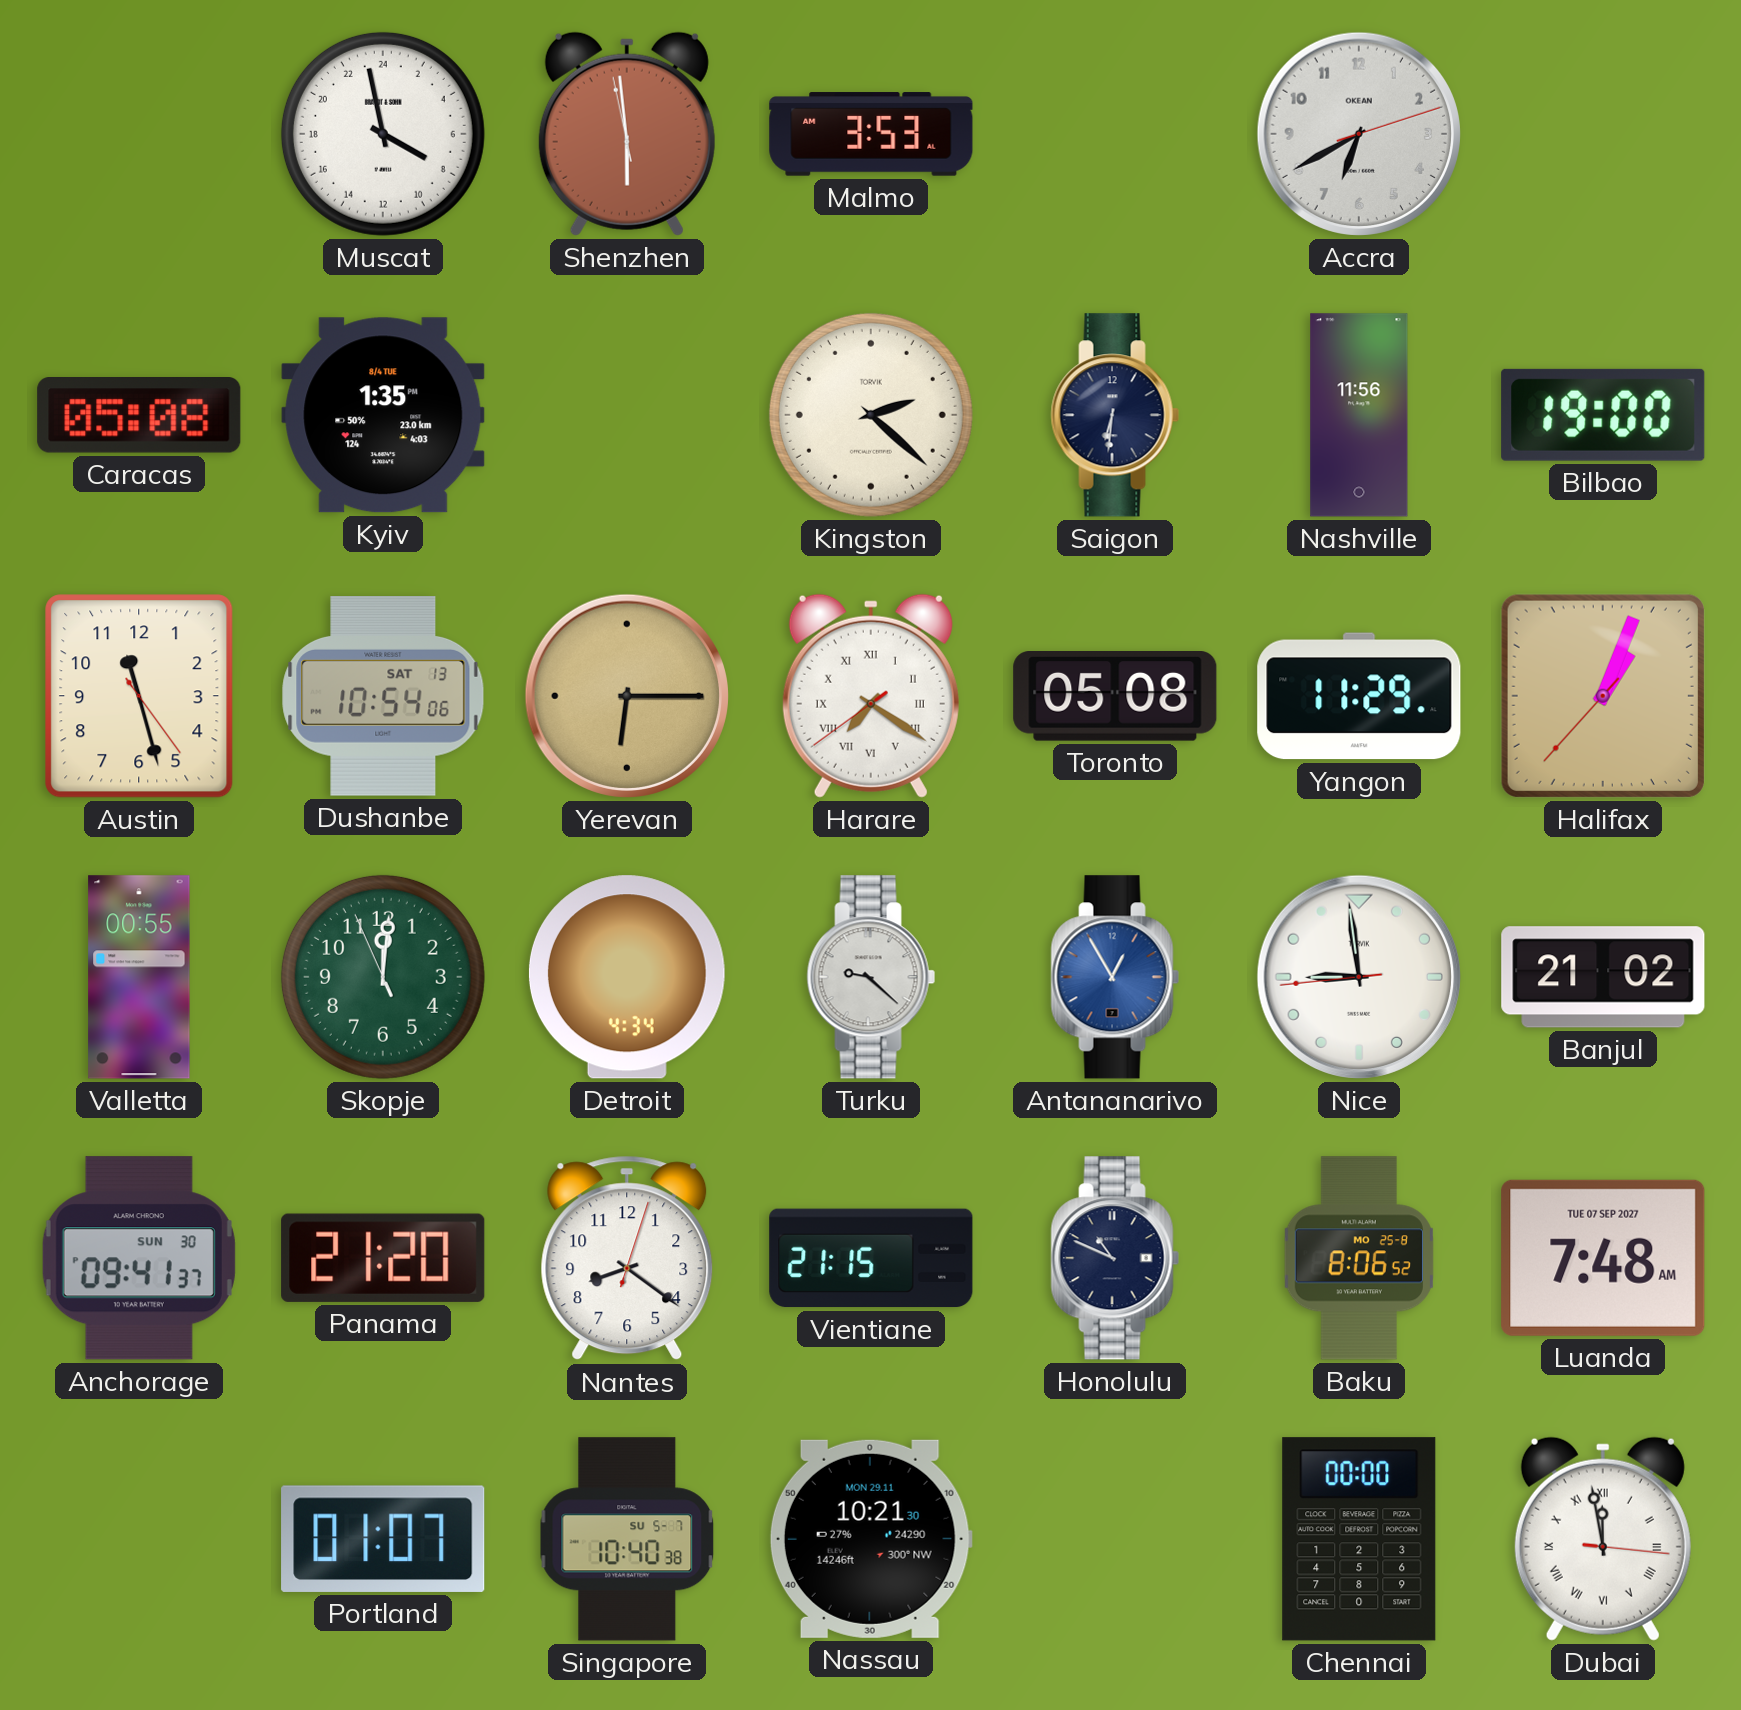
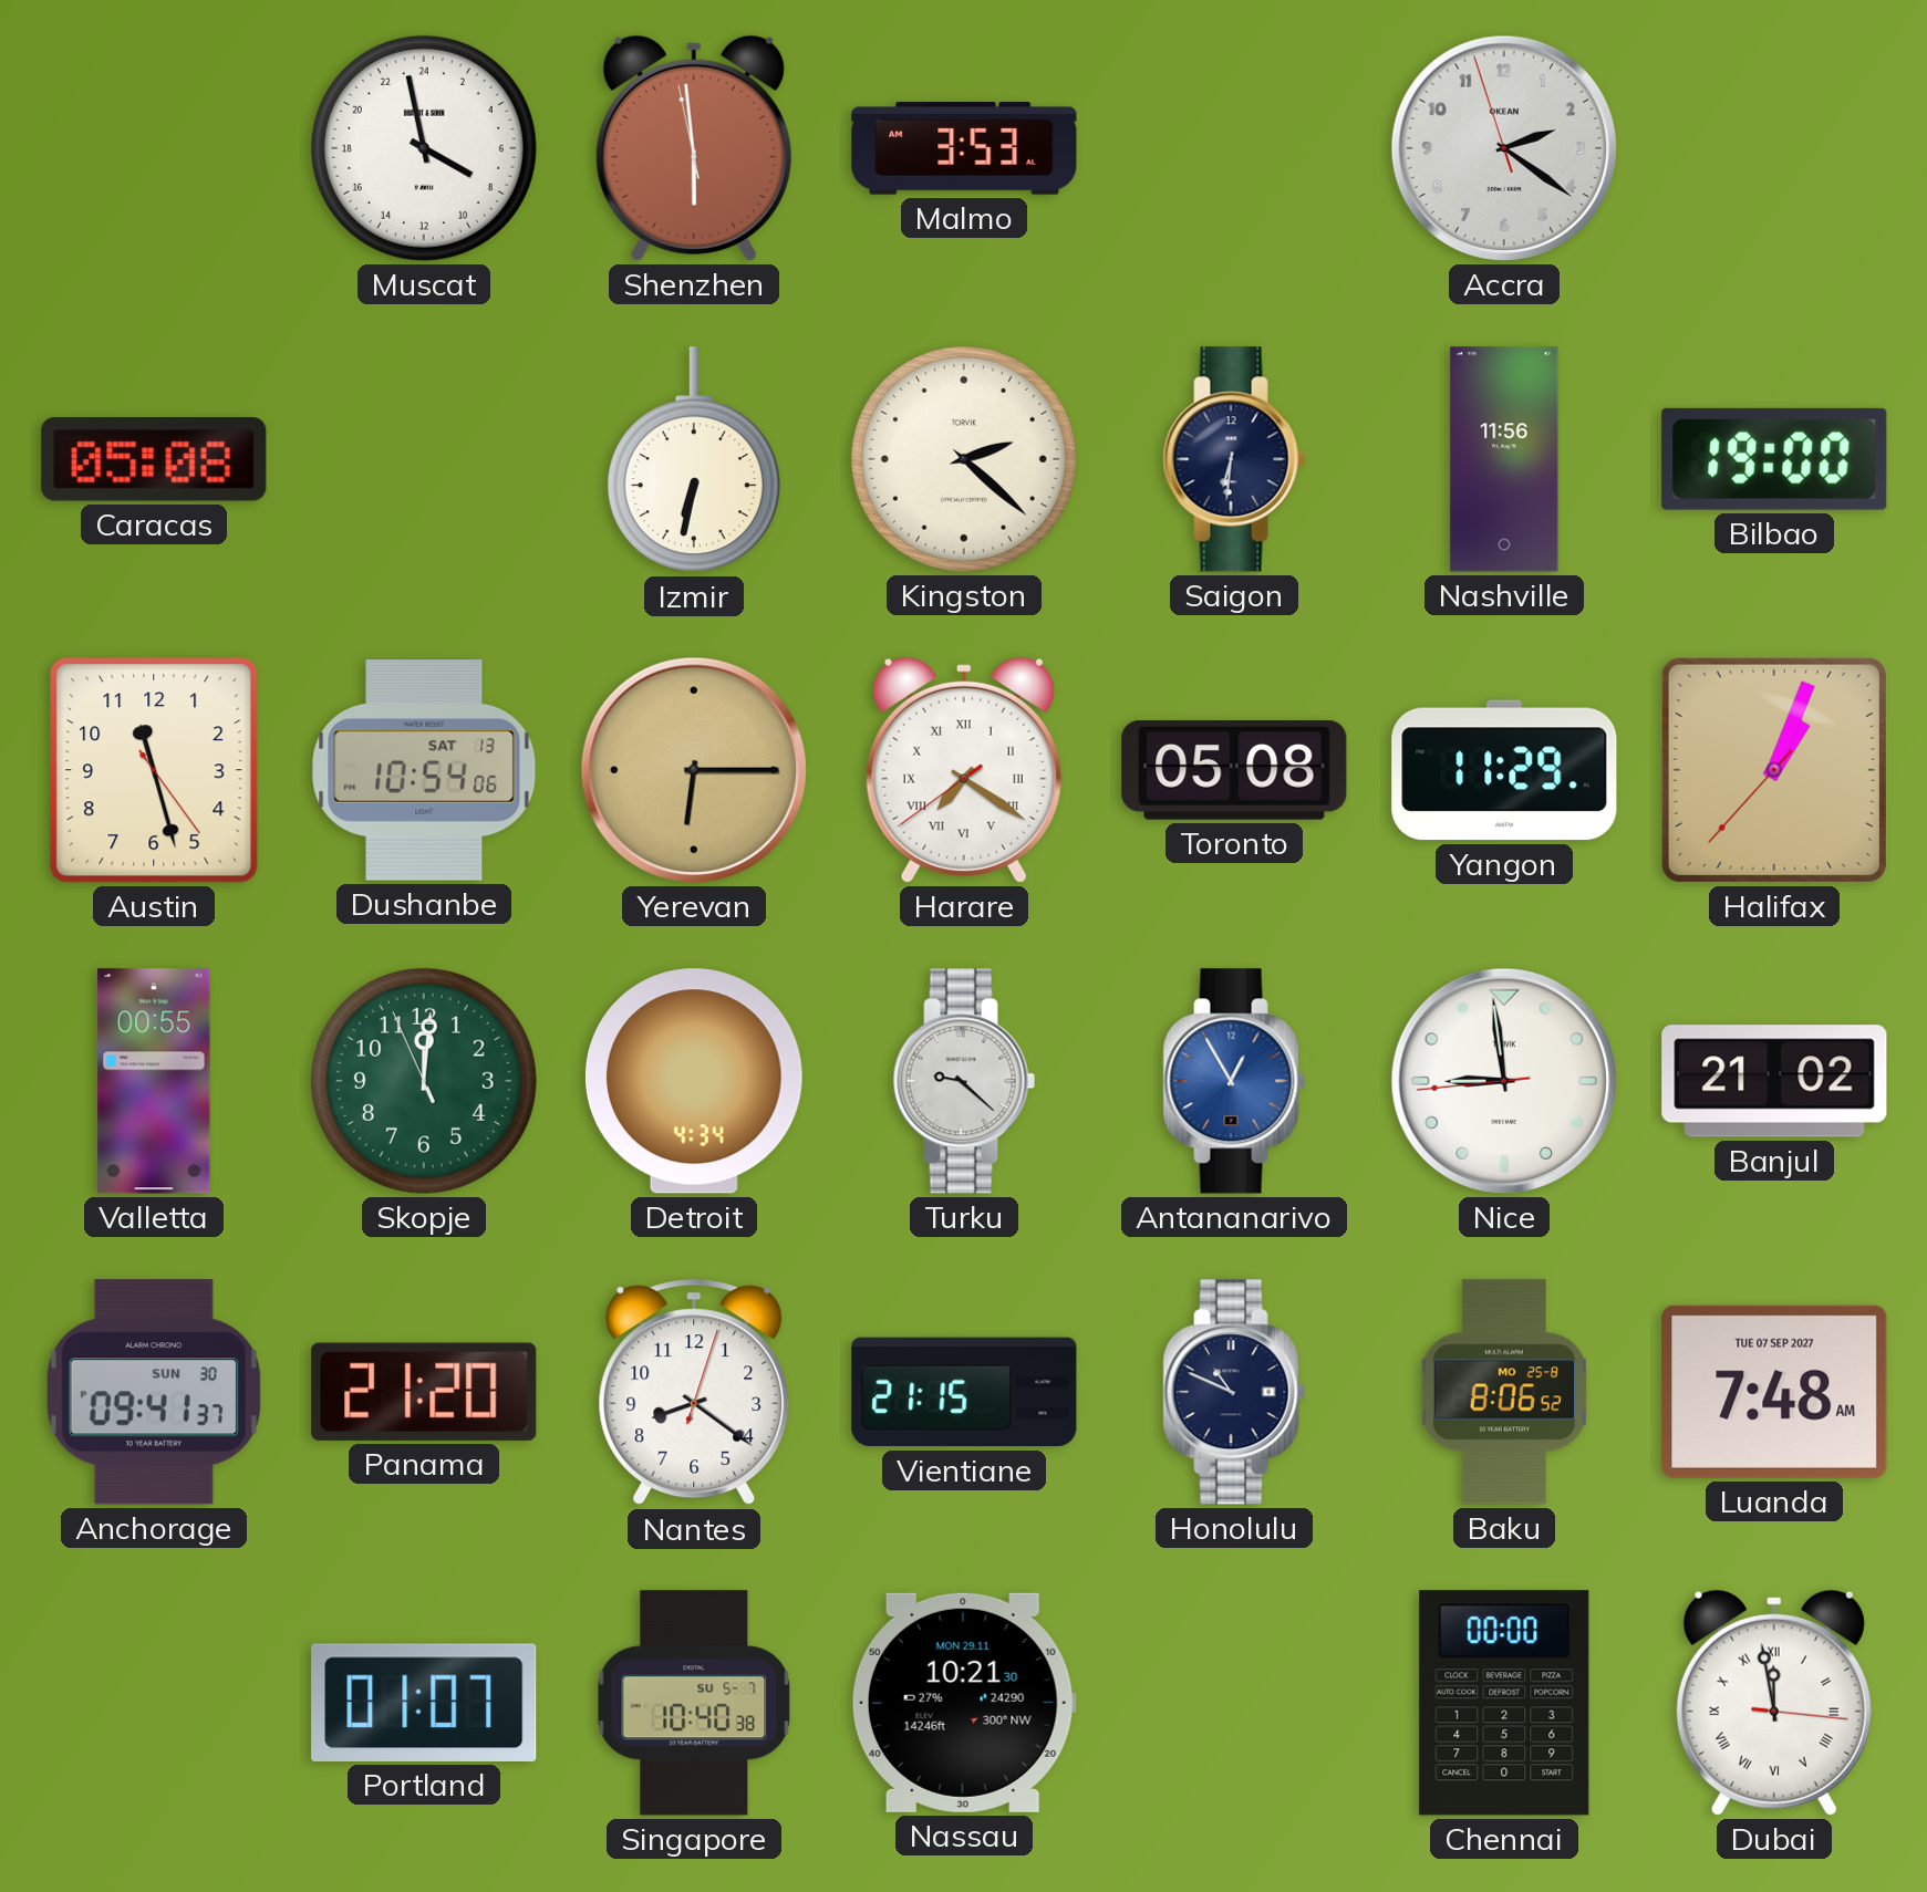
Accra: 6:40 -> 2:20 (1504, 148)
Kyiv: 1:35 -> none (383, 415)
Izmir: none -> 6:32 (694, 460)
